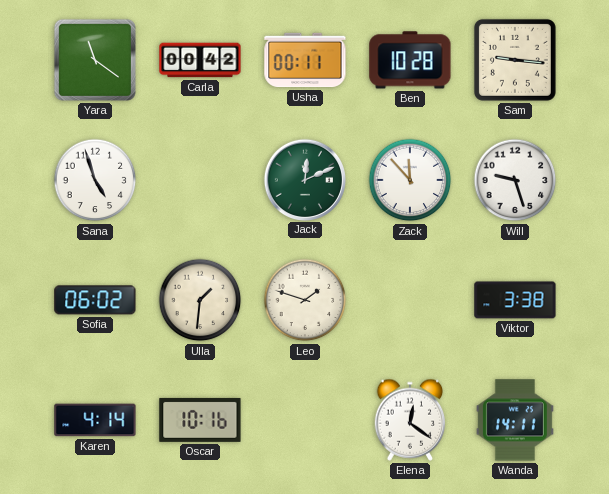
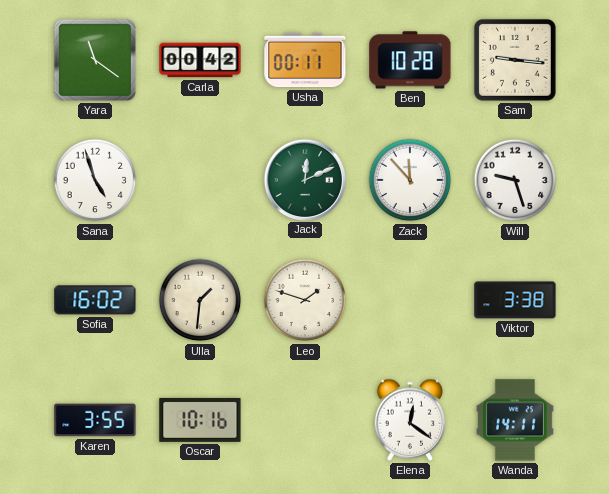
Sofia: 06:02 -> 16:02 (95, 300)
Karen: 4:14 -> 3:55 (95, 420)
